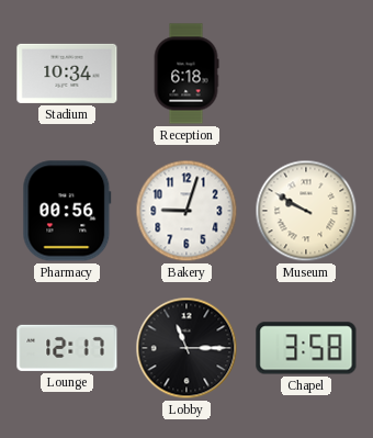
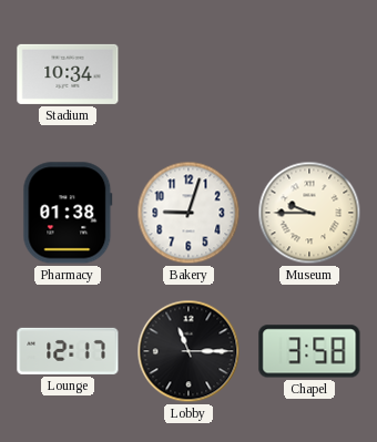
Reception: 6:18 -> none (187, 74)
Pharmacy: 00:56 -> 01:38 (68, 213)
Museum: 9:50 -> 9:45 (309, 213)
